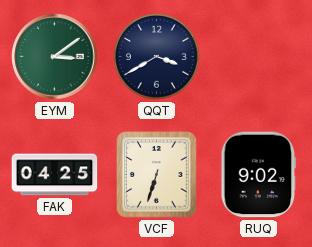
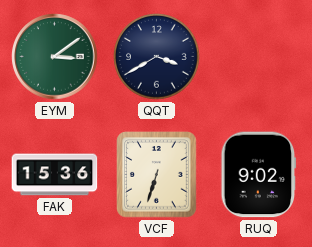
FAK: 04:25 -> 15:36 (55, 175)
